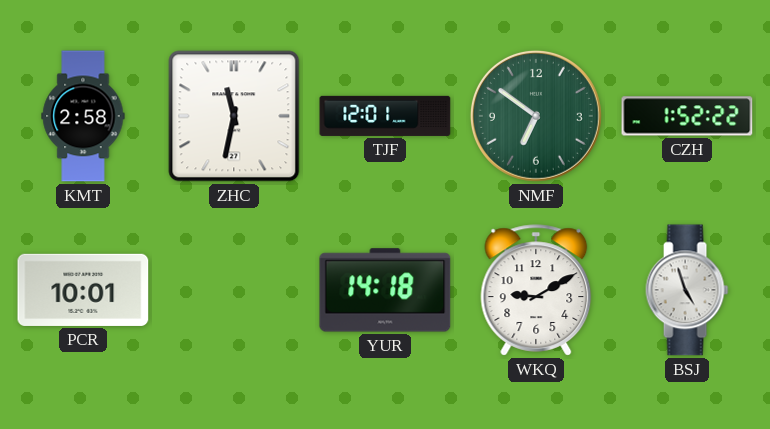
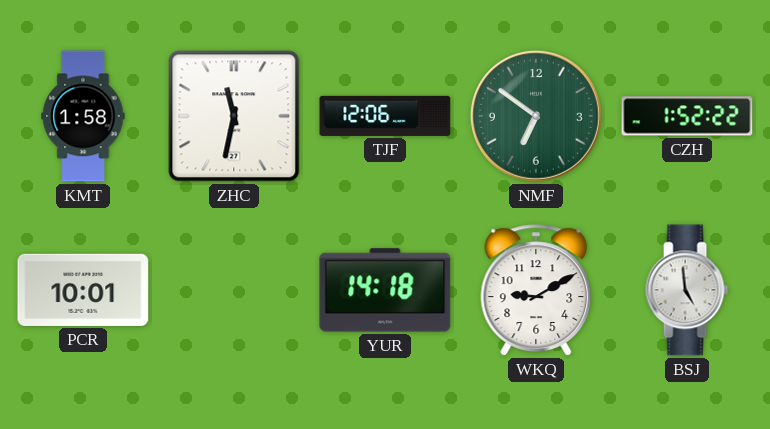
KMT: 2:58 -> 1:58 (83, 116)
TJF: 12:01 -> 12:06 (385, 116)
BSJ: 4:57 -> 4:59 (687, 290)
